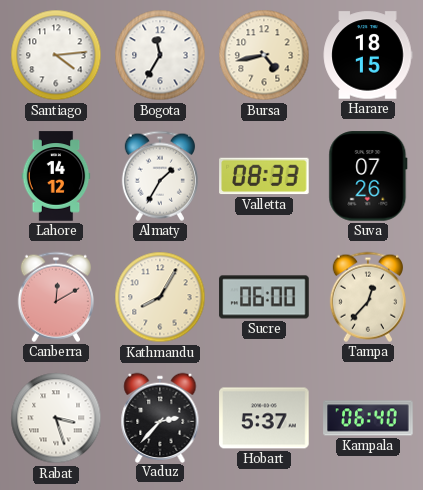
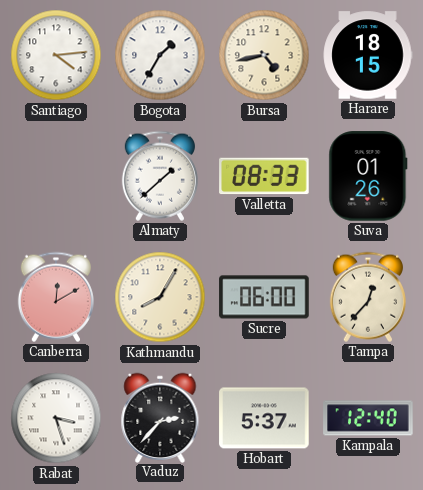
Bogota: 11:35 -> 1:35 (160, 55)
Lahore: 14:12 -> none (56, 176)
Almaty: 1:35 -> 1:38 (160, 176)
Suva: 07:26 -> 01:26 (368, 176)
Kampala: 06:40 -> 12:40 (368, 418)
